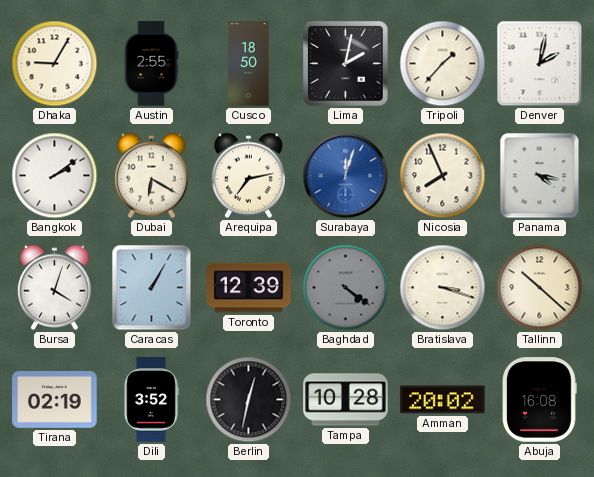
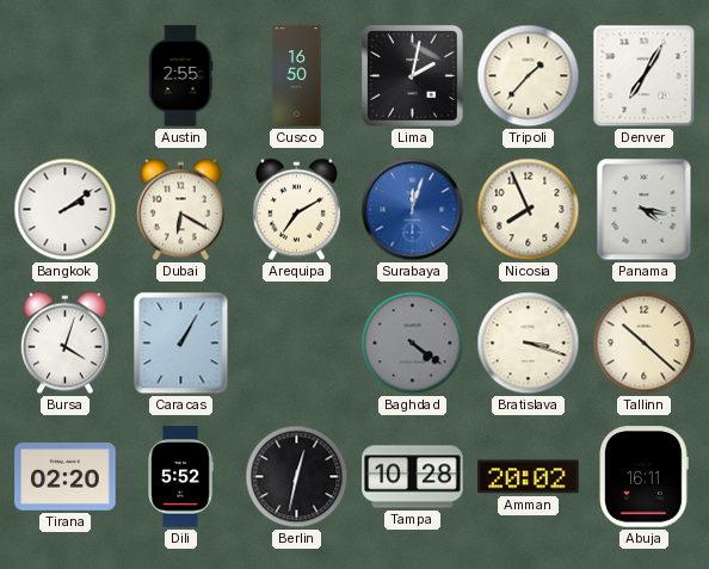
Dhaka: 9:05 -> none (55, 64)
Cusco: 18:50 -> 16:50 (297, 76)
Denver: 2:02 -> 7:05 (645, 76)
Arequipa: 7:13 -> 7:10 (296, 210)
Toronto: 12:39 -> none (249, 288)
Tirana: 02:19 -> 02:20 (66, 477)
Dili: 3:52 -> 5:52 (180, 477)
Abuja: 16:08 -> 16:11 (643, 477)
